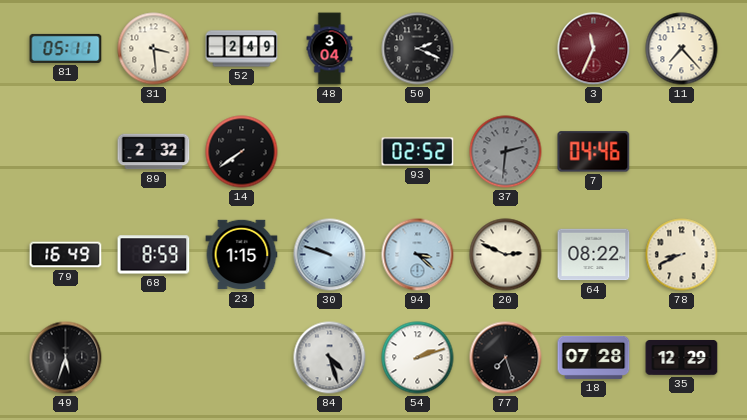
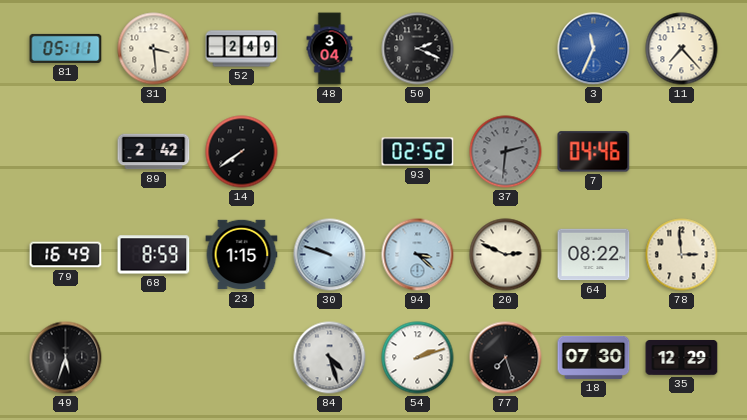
3 dial: burgundy -> blue (594, 49)
89: 2:32 -> 2:42 (154, 152)
78: 8:41 -> 2:59 (682, 255)
18: 07:28 -> 07:30 (594, 357)
